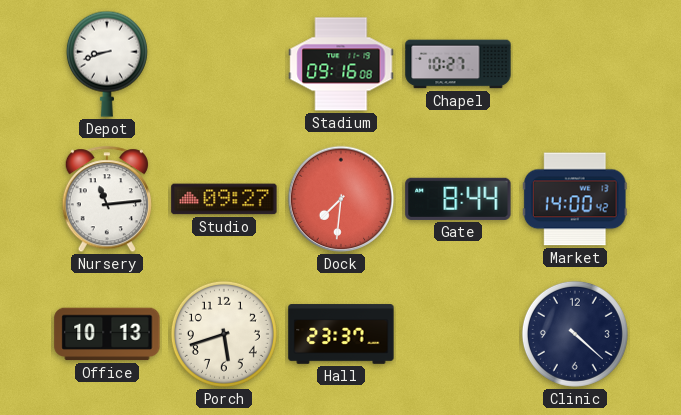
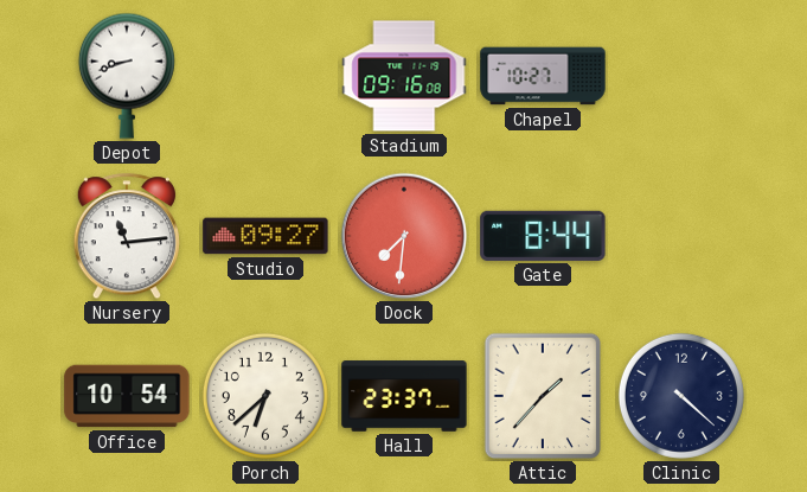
Market: 14:00 -> none (575, 199)
Office: 10:13 -> 10:54 (127, 396)
Porch: 5:42 -> 6:38 (265, 396)
Attic: none -> 1:37 (543, 396)
